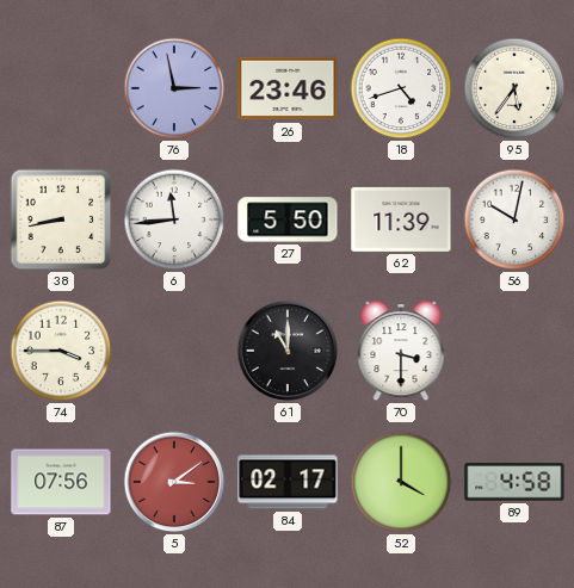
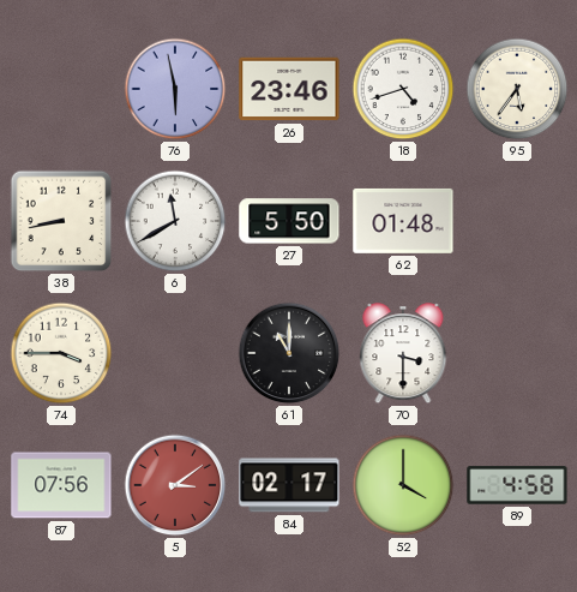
76: 2:58 -> 5:58 (175, 89)
6: 11:44 -> 11:40 (175, 221)
62: 11:39 -> 01:48 (403, 221)
56: 10:02 -> none (514, 219)
